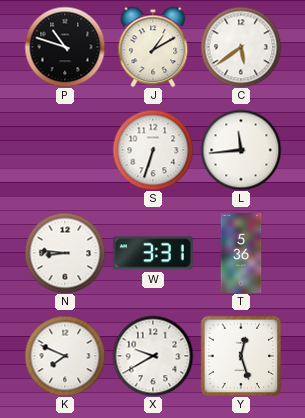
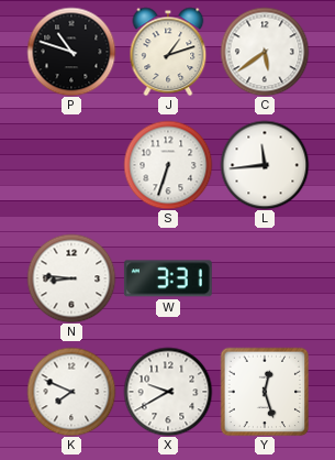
J: 1:10 -> 1:12 (168, 52)
T: 5:36 -> none (241, 254)
